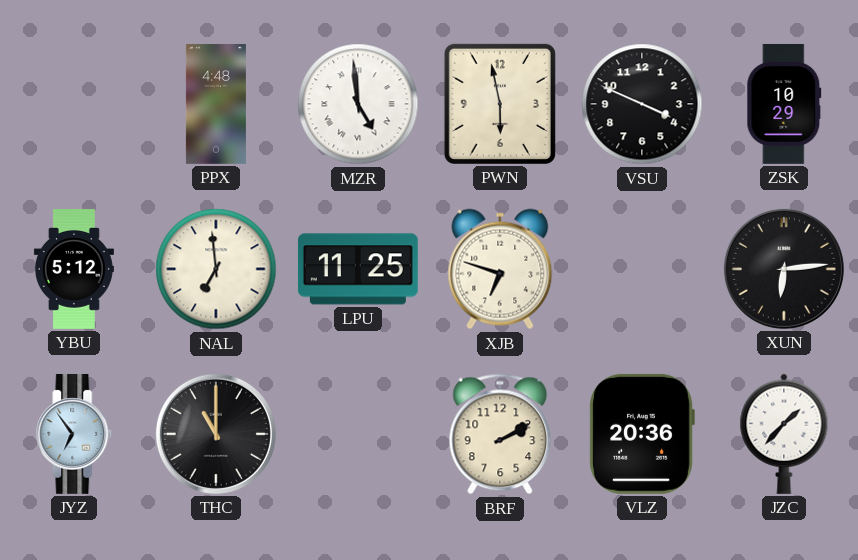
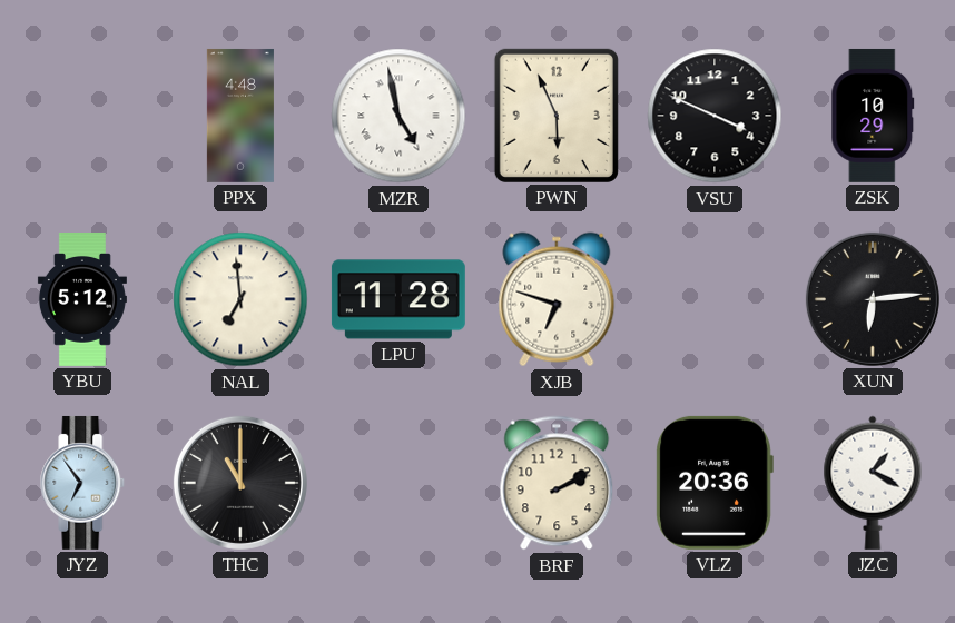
MZR: 4:59 -> 4:58 (398, 116)
PWN: 5:58 -> 5:56 (557, 116)
LPU: 11:25 -> 11:28 (398, 299)
JZC: 1:37 -> 1:20 (873, 483)
